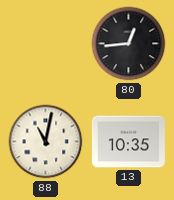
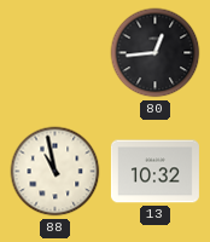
88: 11:02 -> 10:58 (56, 172)
13: 10:35 -> 10:32 (154, 172)
